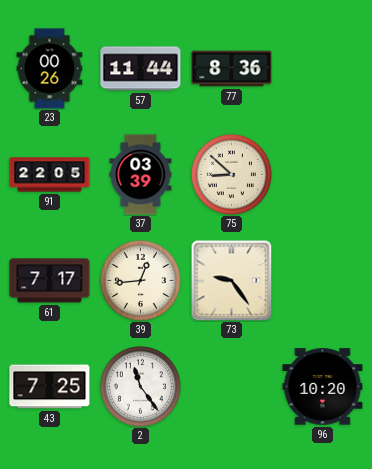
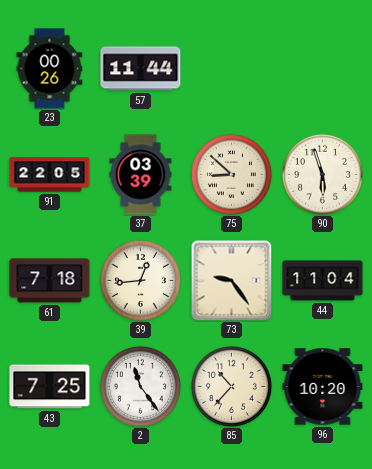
77: 8:36 -> none (232, 69)
90: none -> 5:57 (322, 174)
61: 7:17 -> 7:18 (50, 281)
44: none -> 11:04 (323, 281)
85: none -> 10:37 (231, 386)
